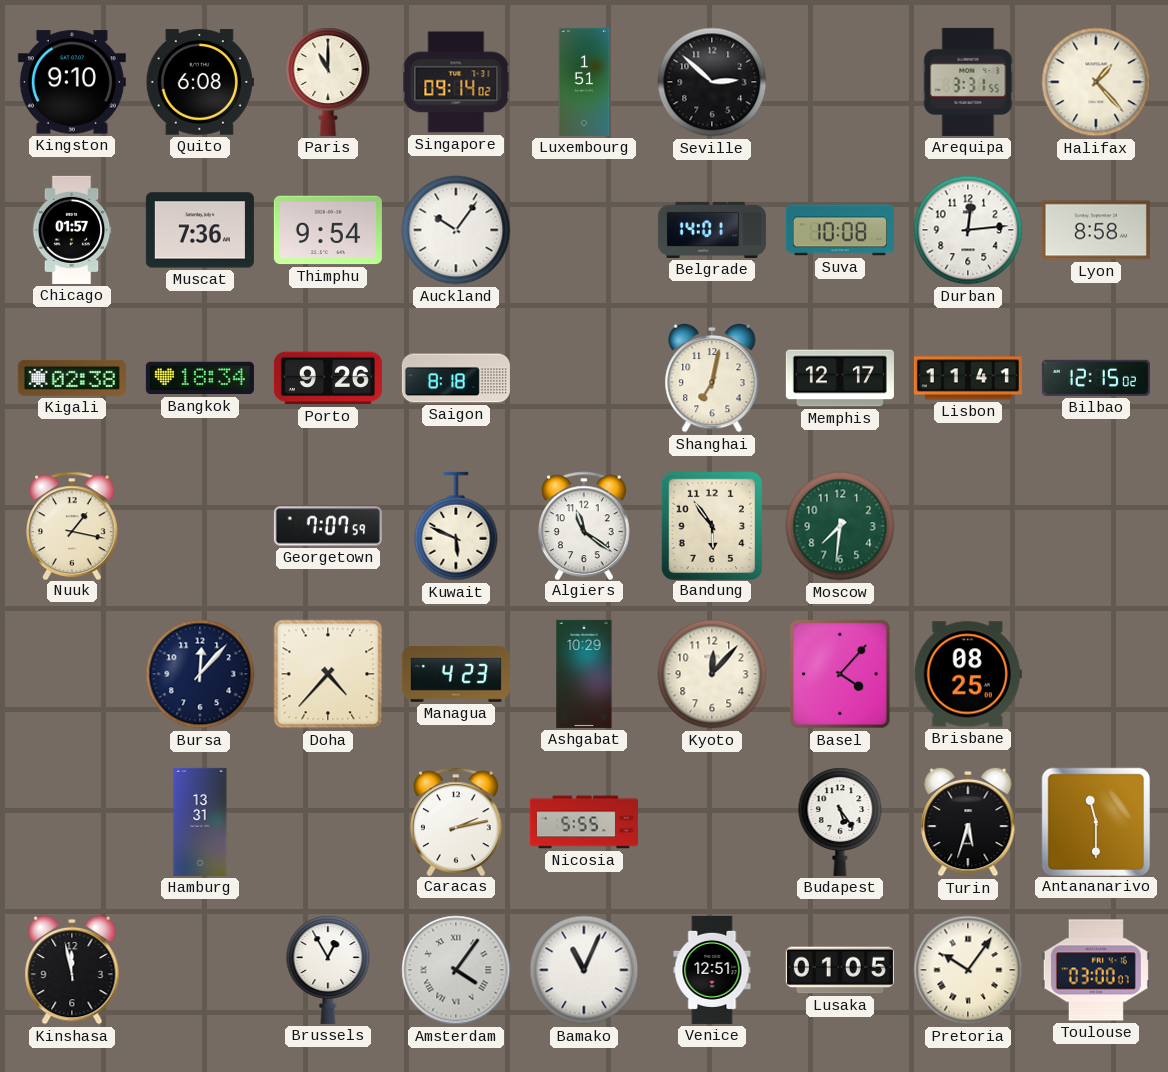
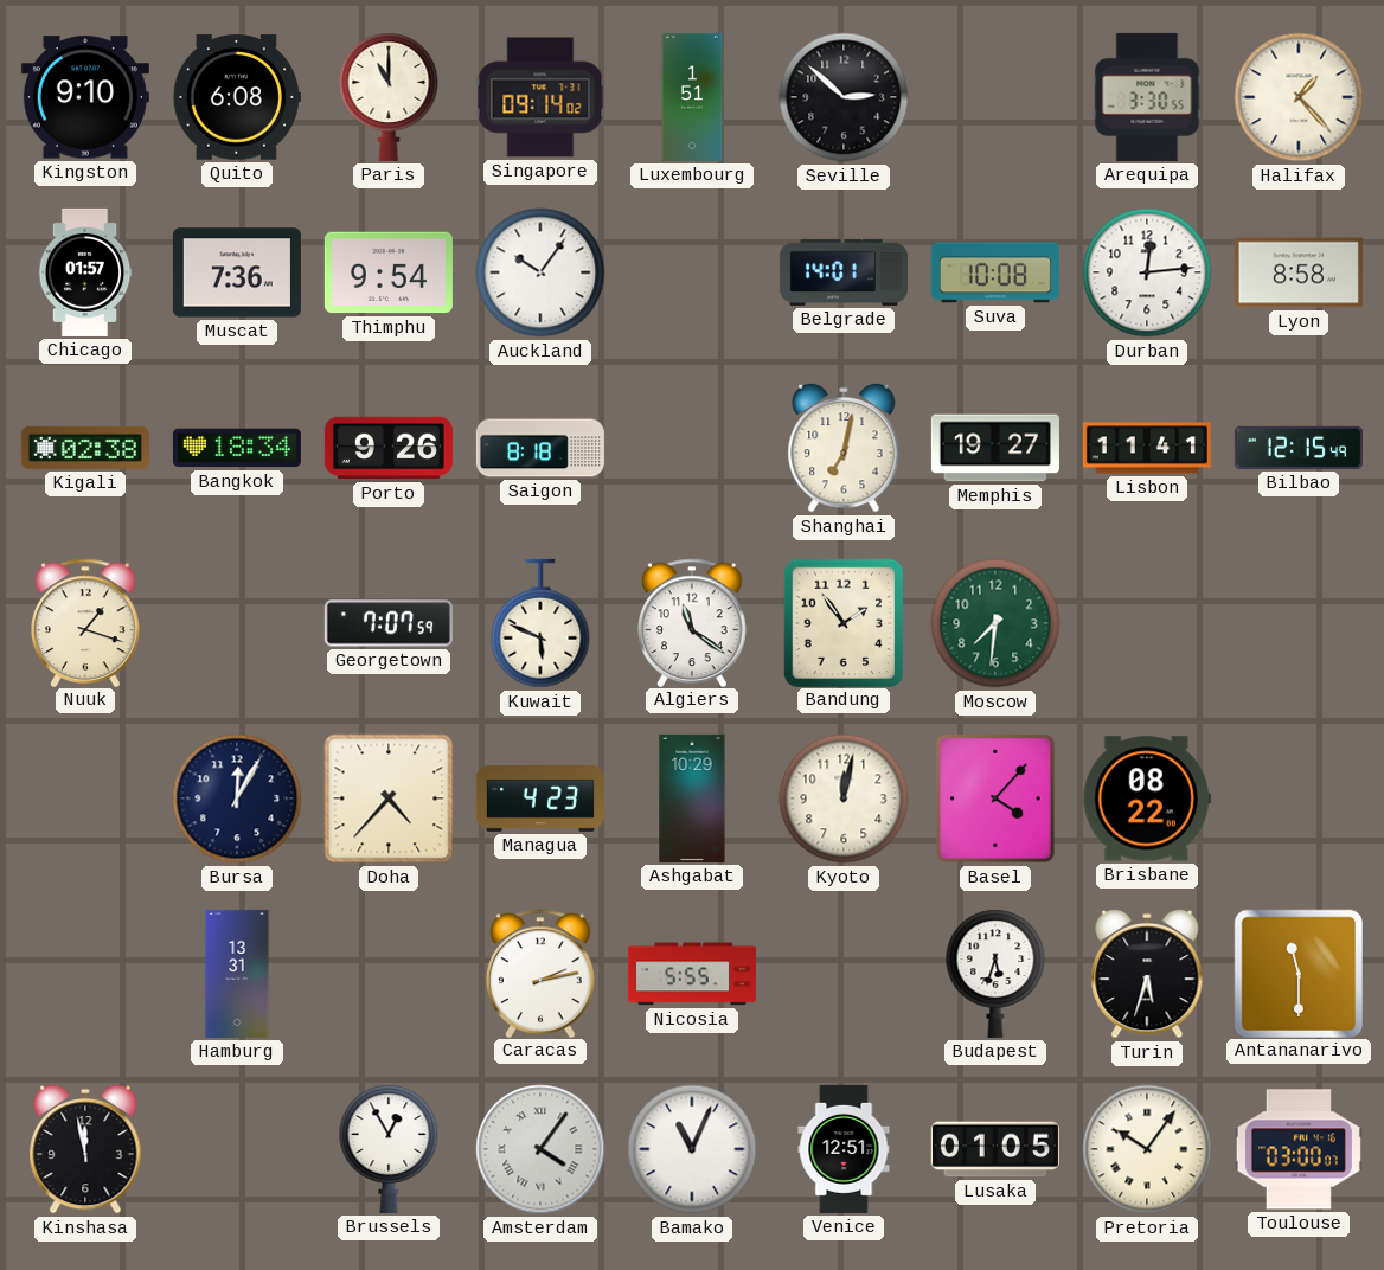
Arequipa: 3:31 -> 3:30 (1147, 97)
Memphis: 12:17 -> 19:27 (995, 448)
Bilbao: 12:15:02 -> 12:15:49 (1299, 448)
Nuuk: 1:17 -> 1:18 (86, 622)
Bandung: 5:54 -> 1:54 (842, 622)
Bursa: 12:07 -> 12:05 (237, 798)
Kyoto: 12:07 -> 12:02 (844, 798)
Brisbane: 08:25 -> 08:22 (1147, 798)
Budapest: 5:24 -> 5:33 (995, 974)
